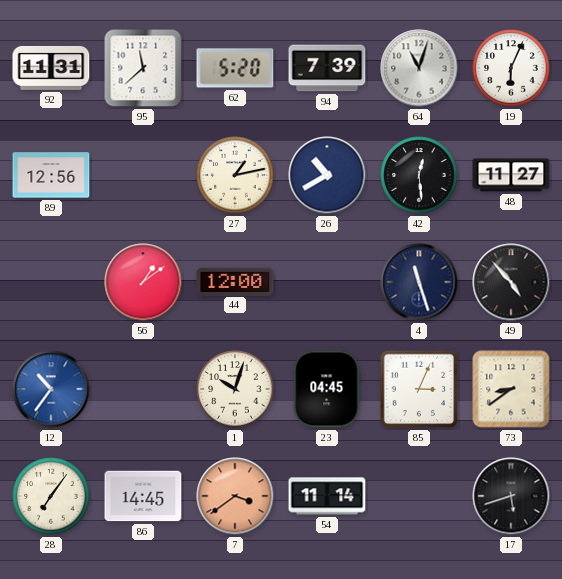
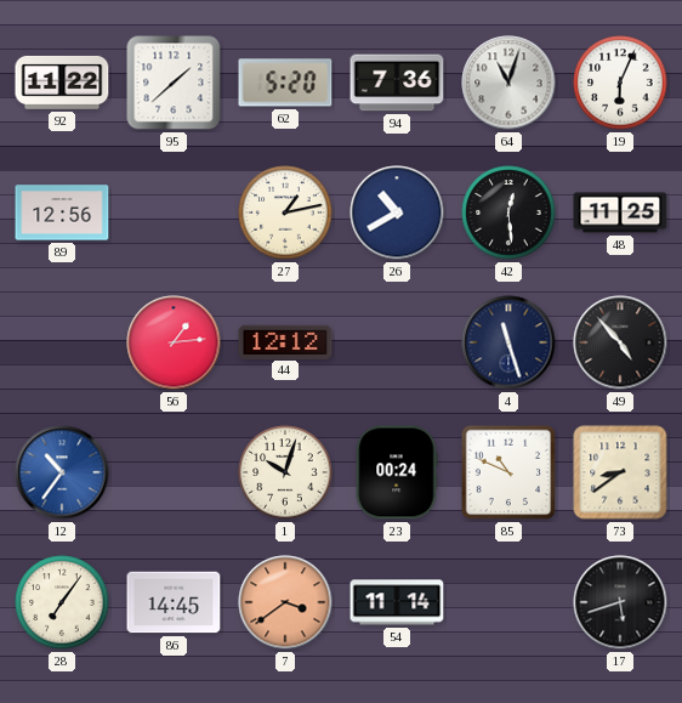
92: 11:31 -> 11:22 (62, 83)
95: 11:38 -> 1:38 (174, 83)
94: 7:39 -> 7:36 (397, 83)
48: 11:27 -> 11:25 (620, 212)
56: 1:09 -> 1:14 (174, 342)
44: 12:00 -> 12:12 (285, 341)
23: 04:45 -> 00:24 (397, 472)
85: 3:04 -> 10:49 (508, 472)
